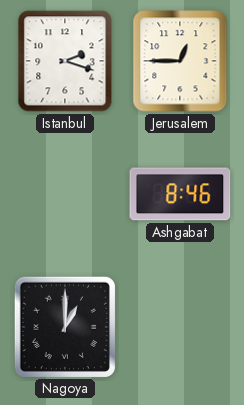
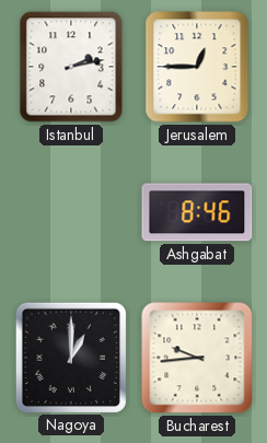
Istanbul: 2:18 -> 2:13 (71, 67)
Bucharest: none -> 9:44 (197, 358)
